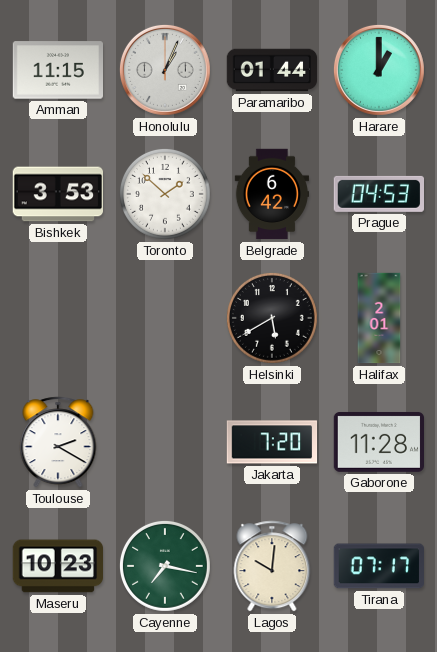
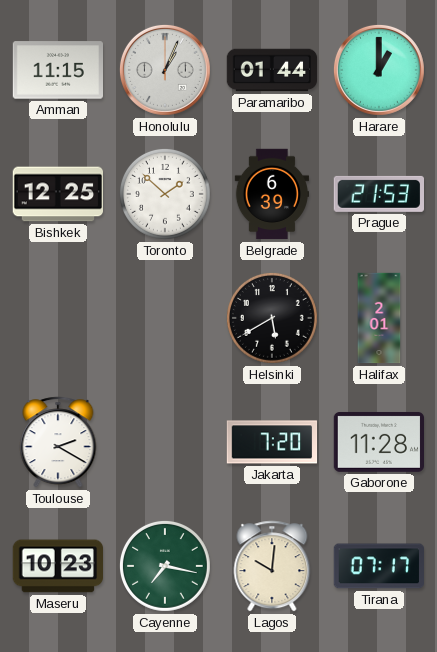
Bishkek: 3:53 -> 12:25 (57, 194)
Belgrade: 6:42 -> 6:39 (271, 194)
Prague: 04:53 -> 21:53 (378, 194)
